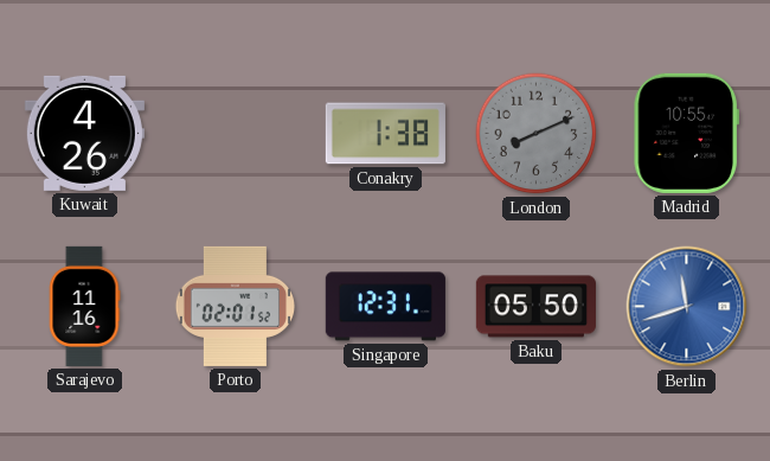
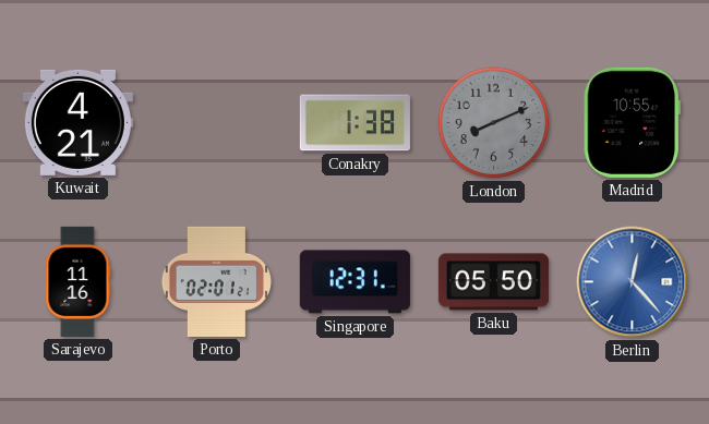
Kuwait: 4:26 -> 4:21 (77, 122)
Porto: 02:01:52 -> 02:01:21 (216, 281)
Berlin: 11:42 -> 12:23 (633, 282)
